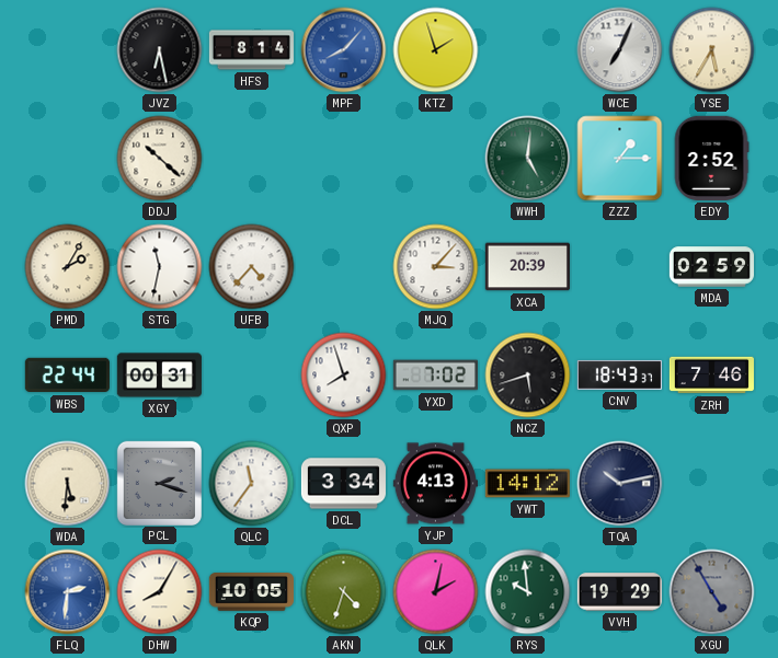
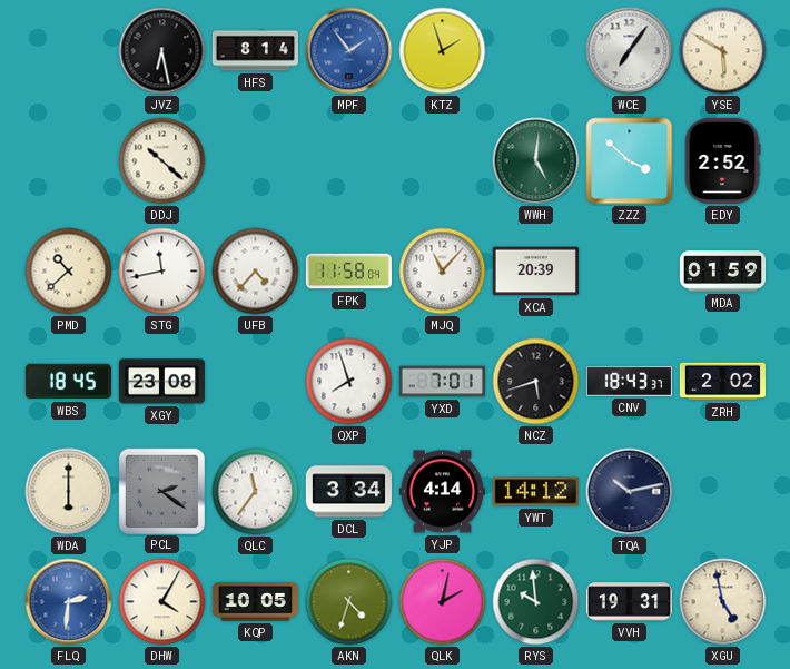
MPF: 8:07 -> 1:54 (349, 51)
WCE: 7:04 -> 7:06 (630, 51)
YSE: 5:35 -> 5:50 (723, 51)
ZZZ: 1:15 -> 3:52 (630, 161)
PMD: 2:05 -> 10:38 (69, 272)
STG: 11:32 -> 11:43 (162, 272)
FPK: none -> 11:58 (348, 272)
MJQ: 3:07 -> 11:07 (443, 272)
MDA: 02:59 -> 01:59 (722, 272)
WBS: 22:44 -> 18:45 (68, 382)
XGY: 00:31 -> 23:08 (161, 382)
YXD: 7:02 -> 7:01 (442, 382)
ZRH: 7:46 -> 2:02 (722, 382)
WDA: 5:31 -> 6:00 (69, 492)
PCL: 2:18 -> 2:21 (161, 491)
YJP: 4:13 -> 4:14 (442, 492)
DHW: 8:05 -> 4:05 (162, 602)
VVH: 19:29 -> 19:31 (629, 602)
XGU: 4:55 -> 4:58 (723, 602)
XGU dial: grey -> cream (723, 602)
